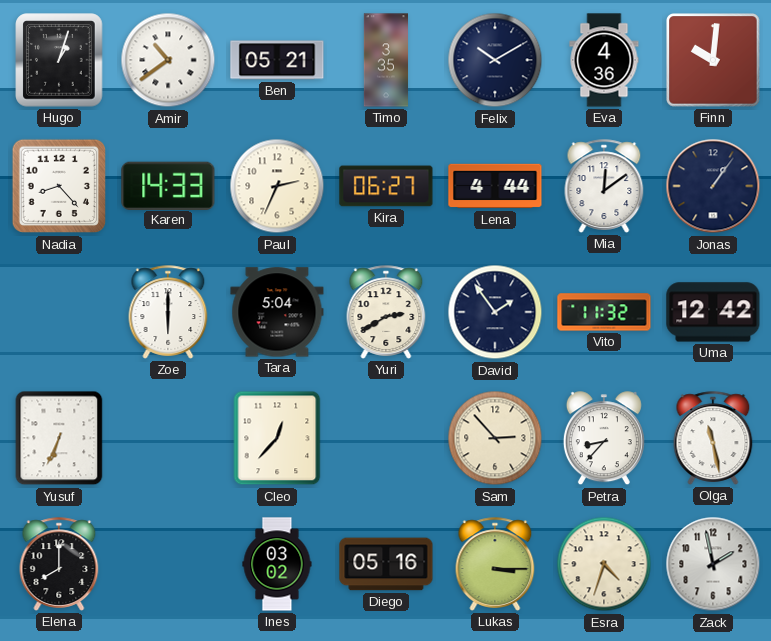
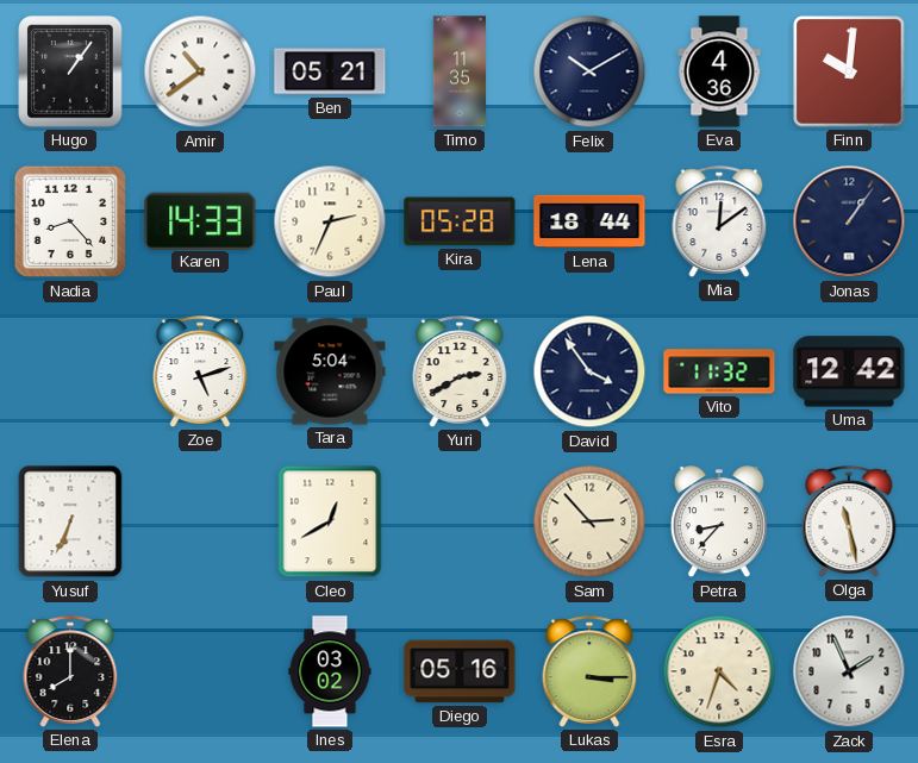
Hugo: 1:03 -> 1:06 (70, 71)
Timo: 3:35 -> 11:35 (458, 71)
Kira: 06:27 -> 05:28 (460, 221)
Lena: 4:44 -> 18:44 (589, 221)
Zoe: 6:00 -> 5:12 (200, 371)
David: 1:54 -> 3:54 (589, 371)
Cleo: 12:37 -> 12:40 (330, 521)
Zack: 1:58 -> 1:56 (849, 671)
